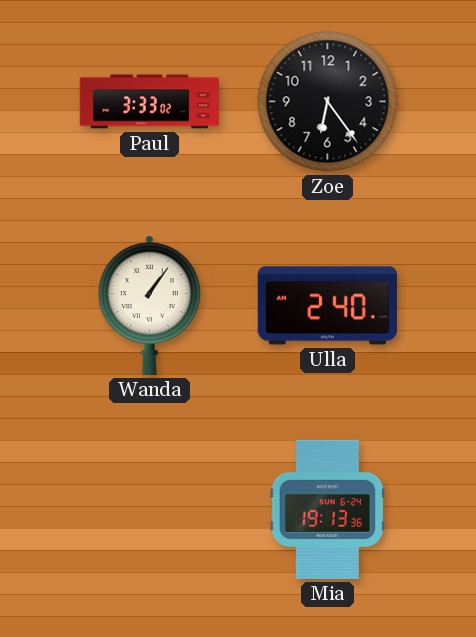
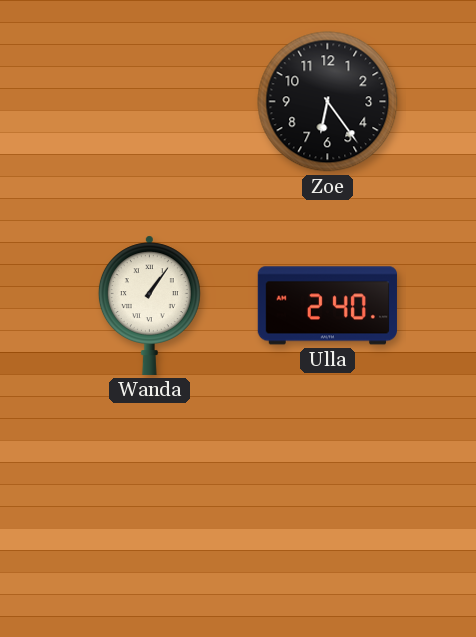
Paul: 3:33 -> none (149, 102)
Mia: 19:13 -> none (328, 509)
